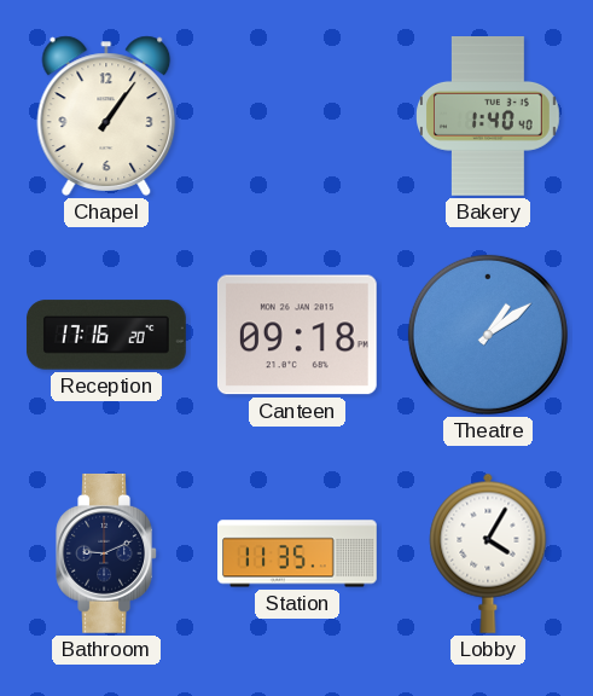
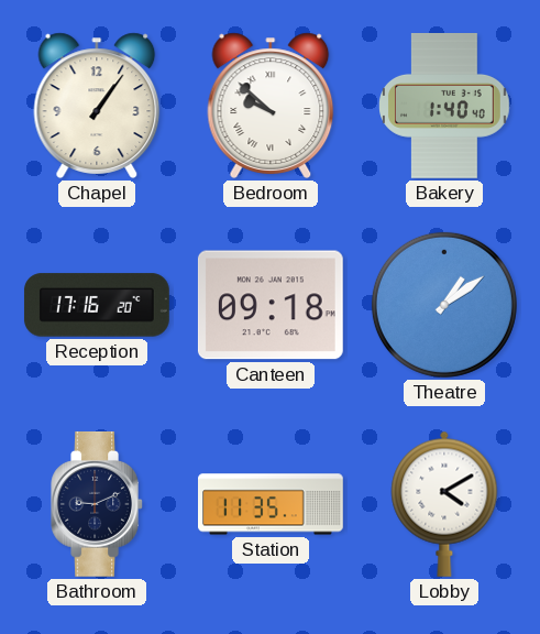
Bedroom: none -> 9:52 (271, 106)
Lobby: 4:05 -> 4:10 (444, 504)
